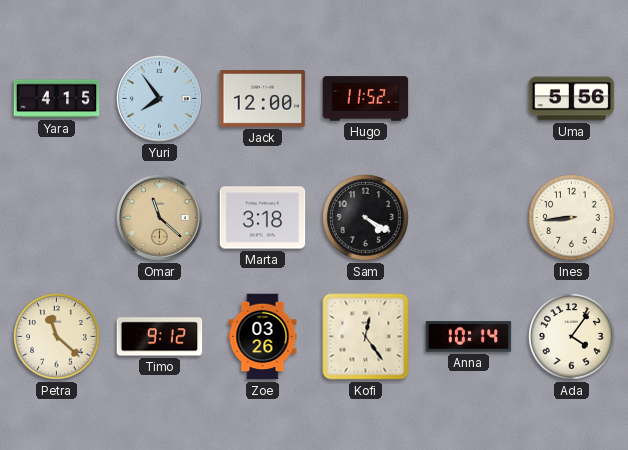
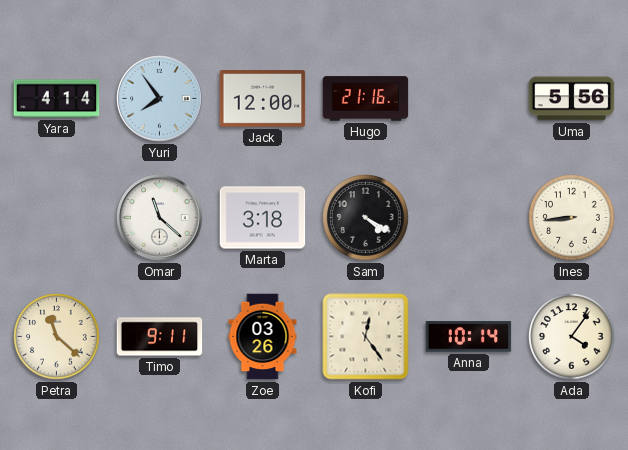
Yara: 4:15 -> 4:14 (57, 99)
Hugo: 11:52 -> 21:16 (366, 99)
Omar dial: champagne -> white (160, 218)
Timo: 9:12 -> 9:11 (160, 337)
